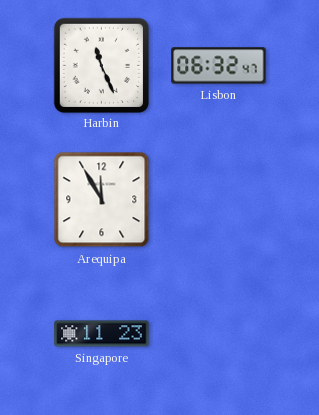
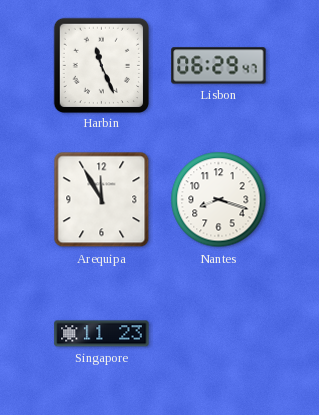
Lisbon: 06:32 -> 06:29 (219, 66)
Nantes: none -> 8:18 (219, 200)
